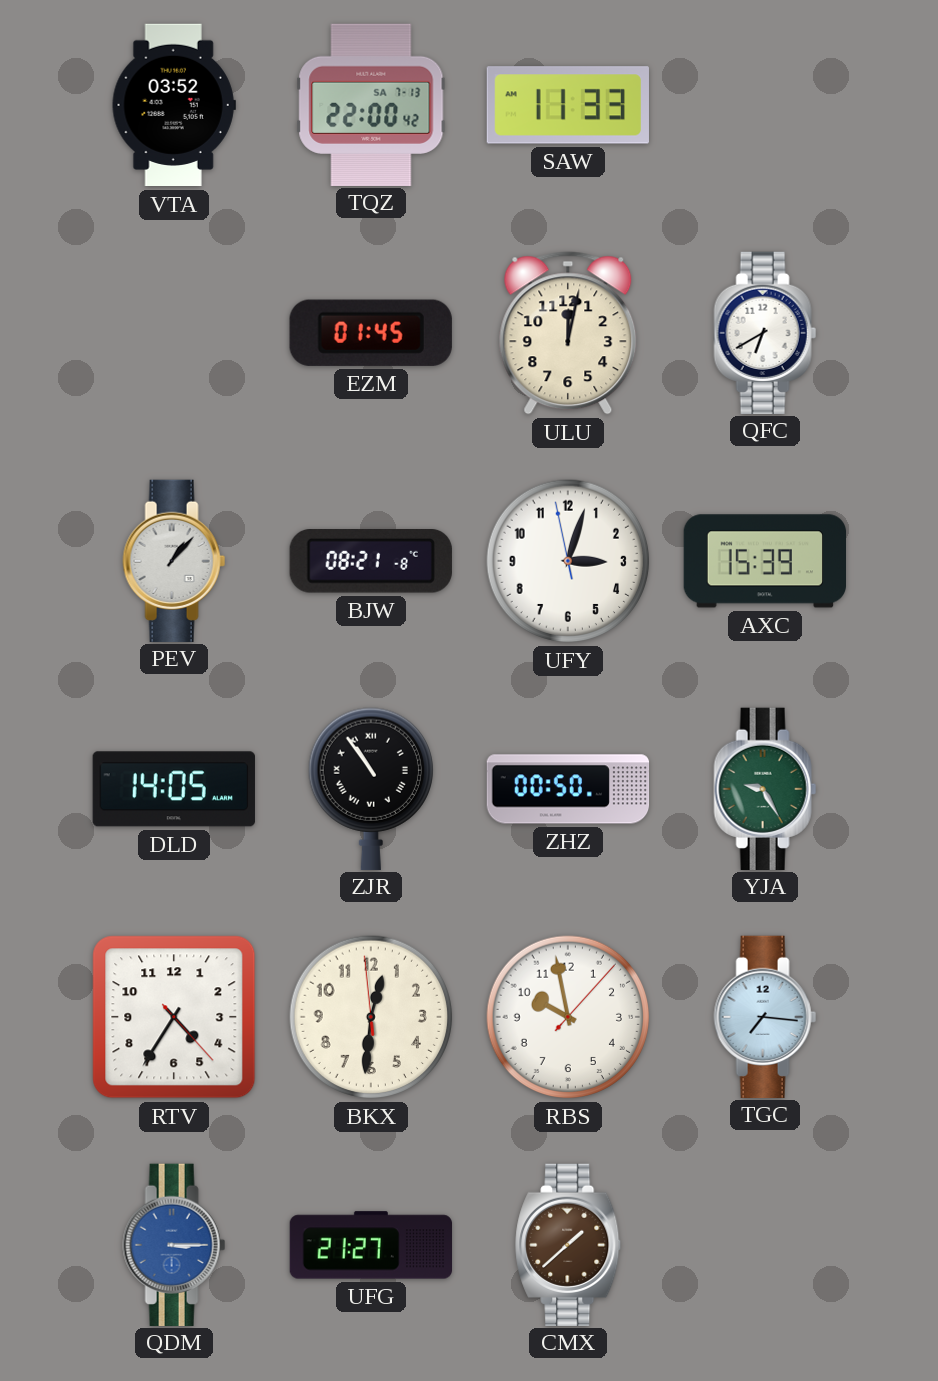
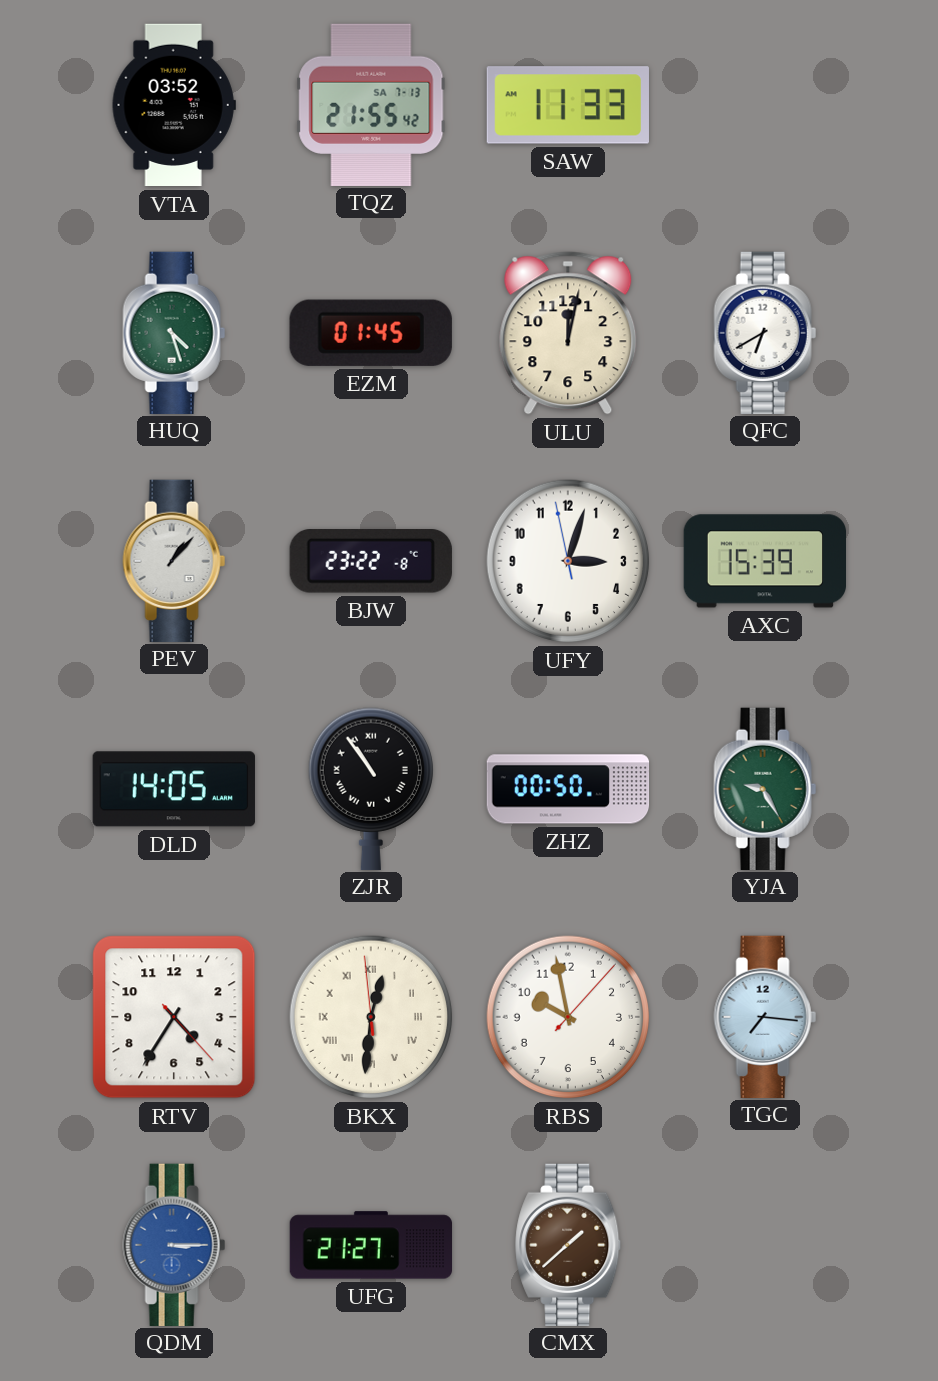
TQZ: 22:00 -> 21:55 (371, 104)
HUQ: none -> 4:27 (174, 332)
BJW: 08:21 -> 23:22 (371, 562)
BKX numerals: Arabic -> Roman (371, 1017)
